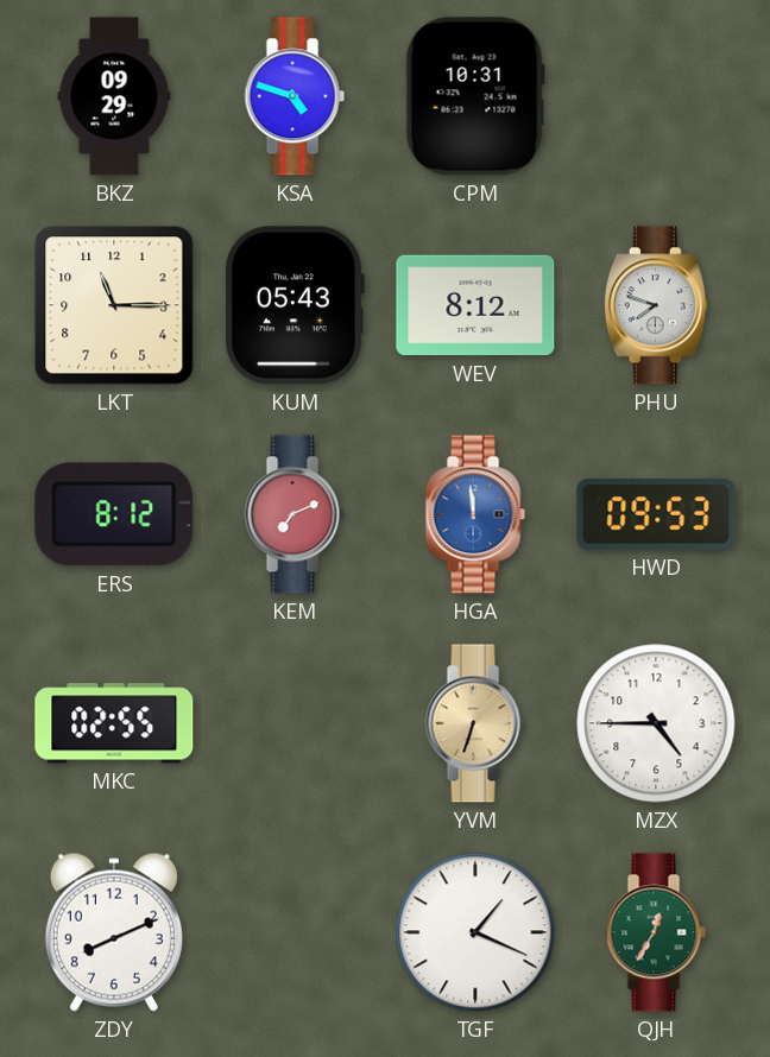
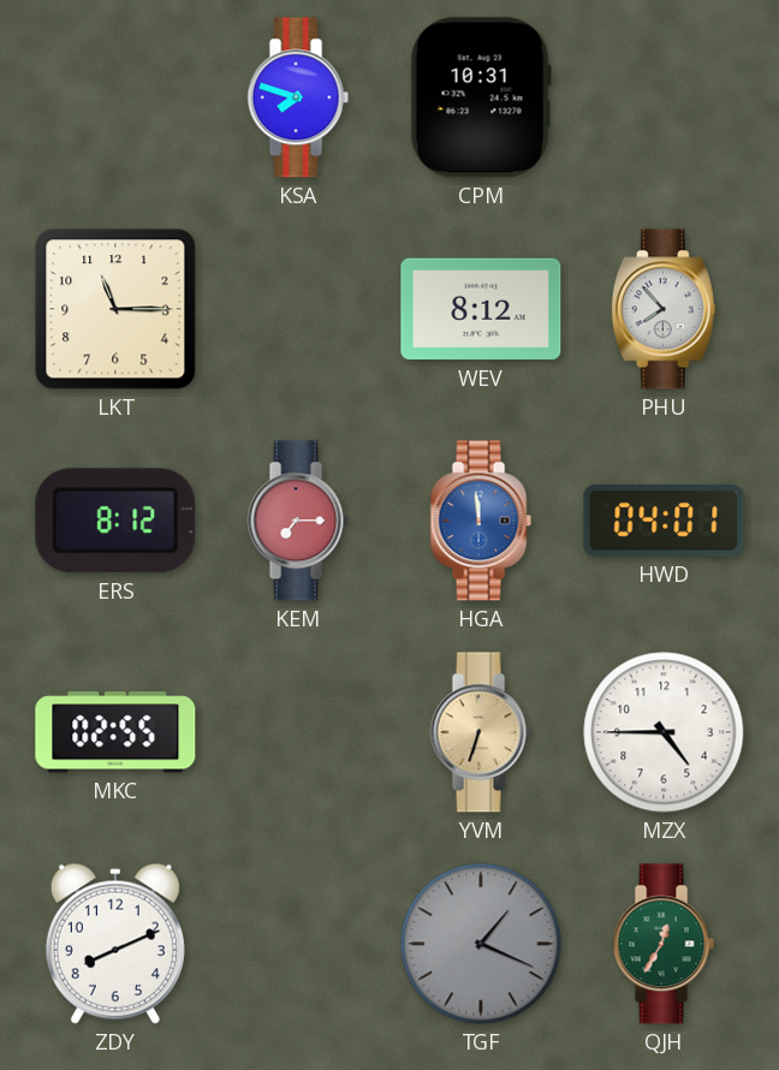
BKZ: 09:29 -> none (114, 96)
KSA: 4:48 -> 7:48 (298, 97)
KUM: 05:43 -> none (295, 305)
PHU: 7:48 -> 7:53 (664, 309)
KEM: 7:11 -> 7:15 (298, 521)
HWD: 09:53 -> 04:01 (664, 521)
TGF dial: white -> grey (481, 944)
